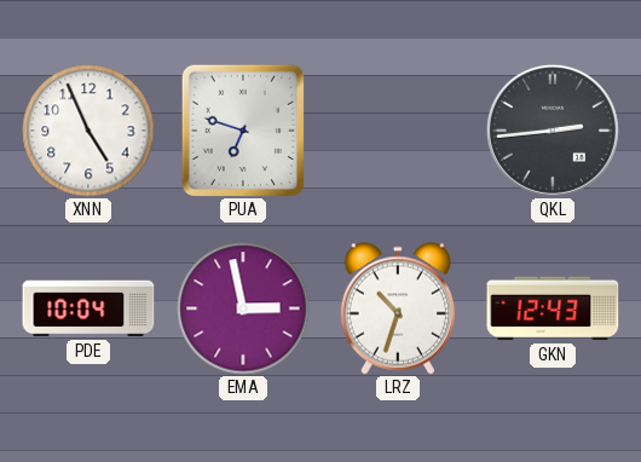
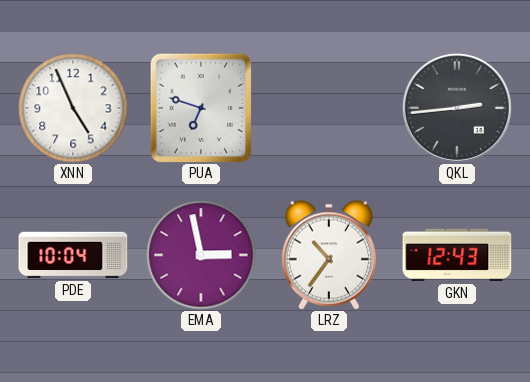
LRZ: 10:33 -> 10:36 (329, 255)
